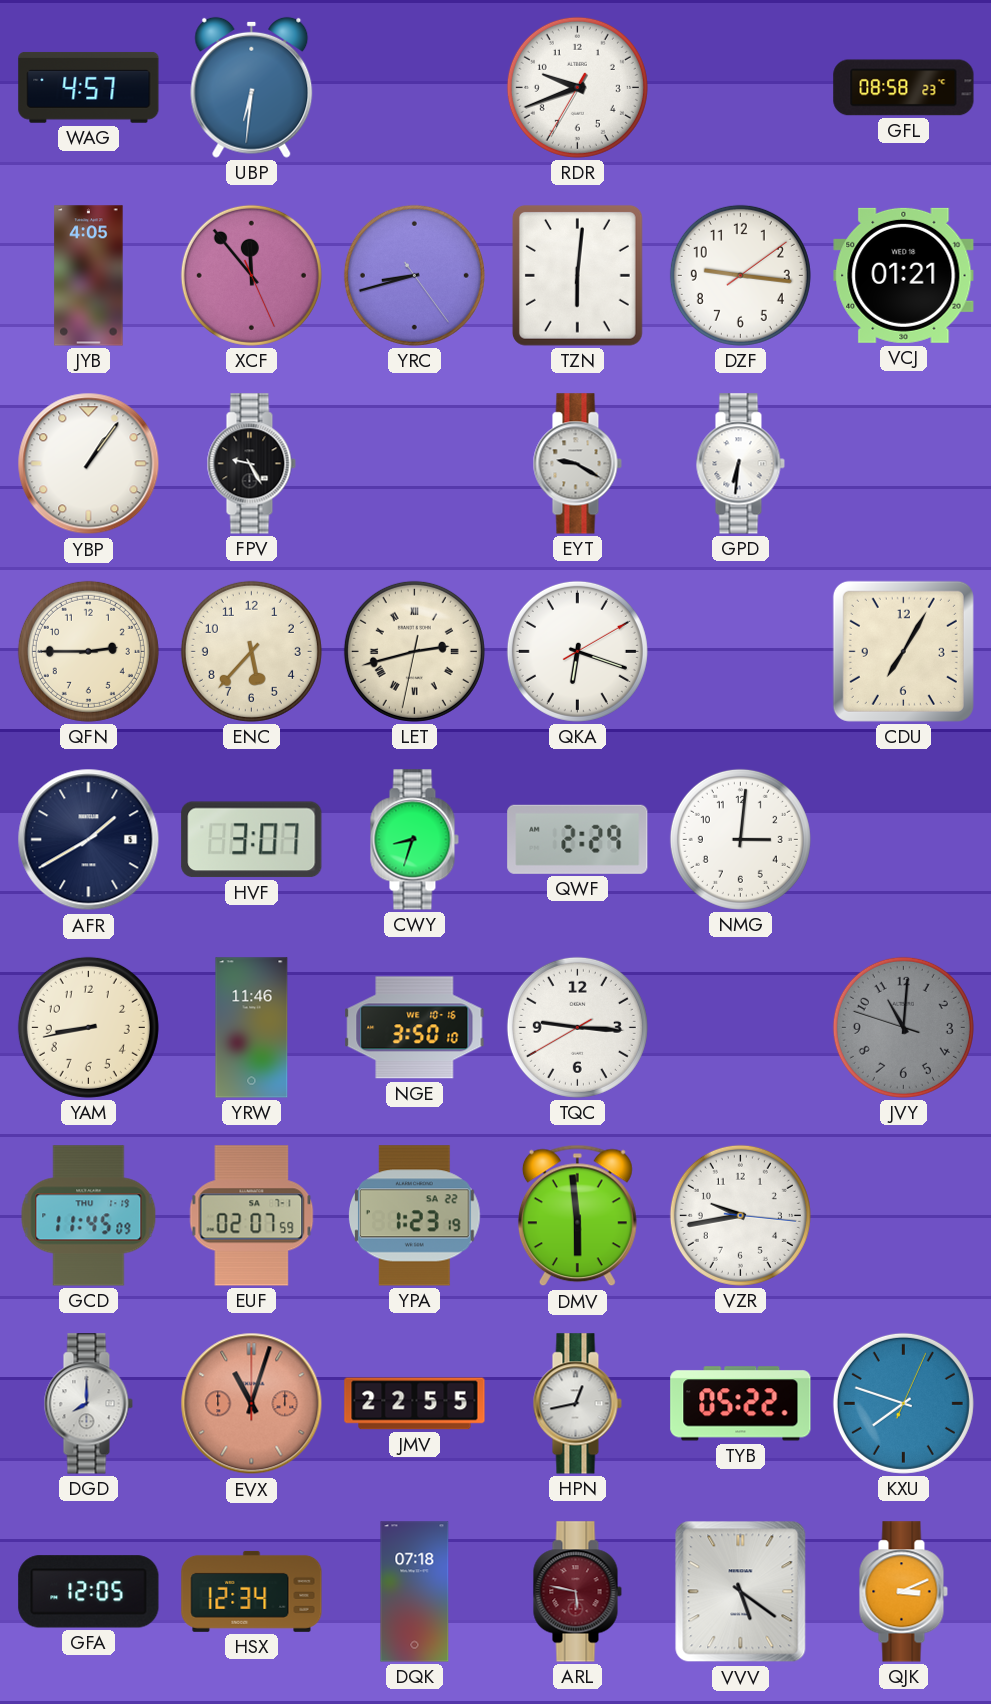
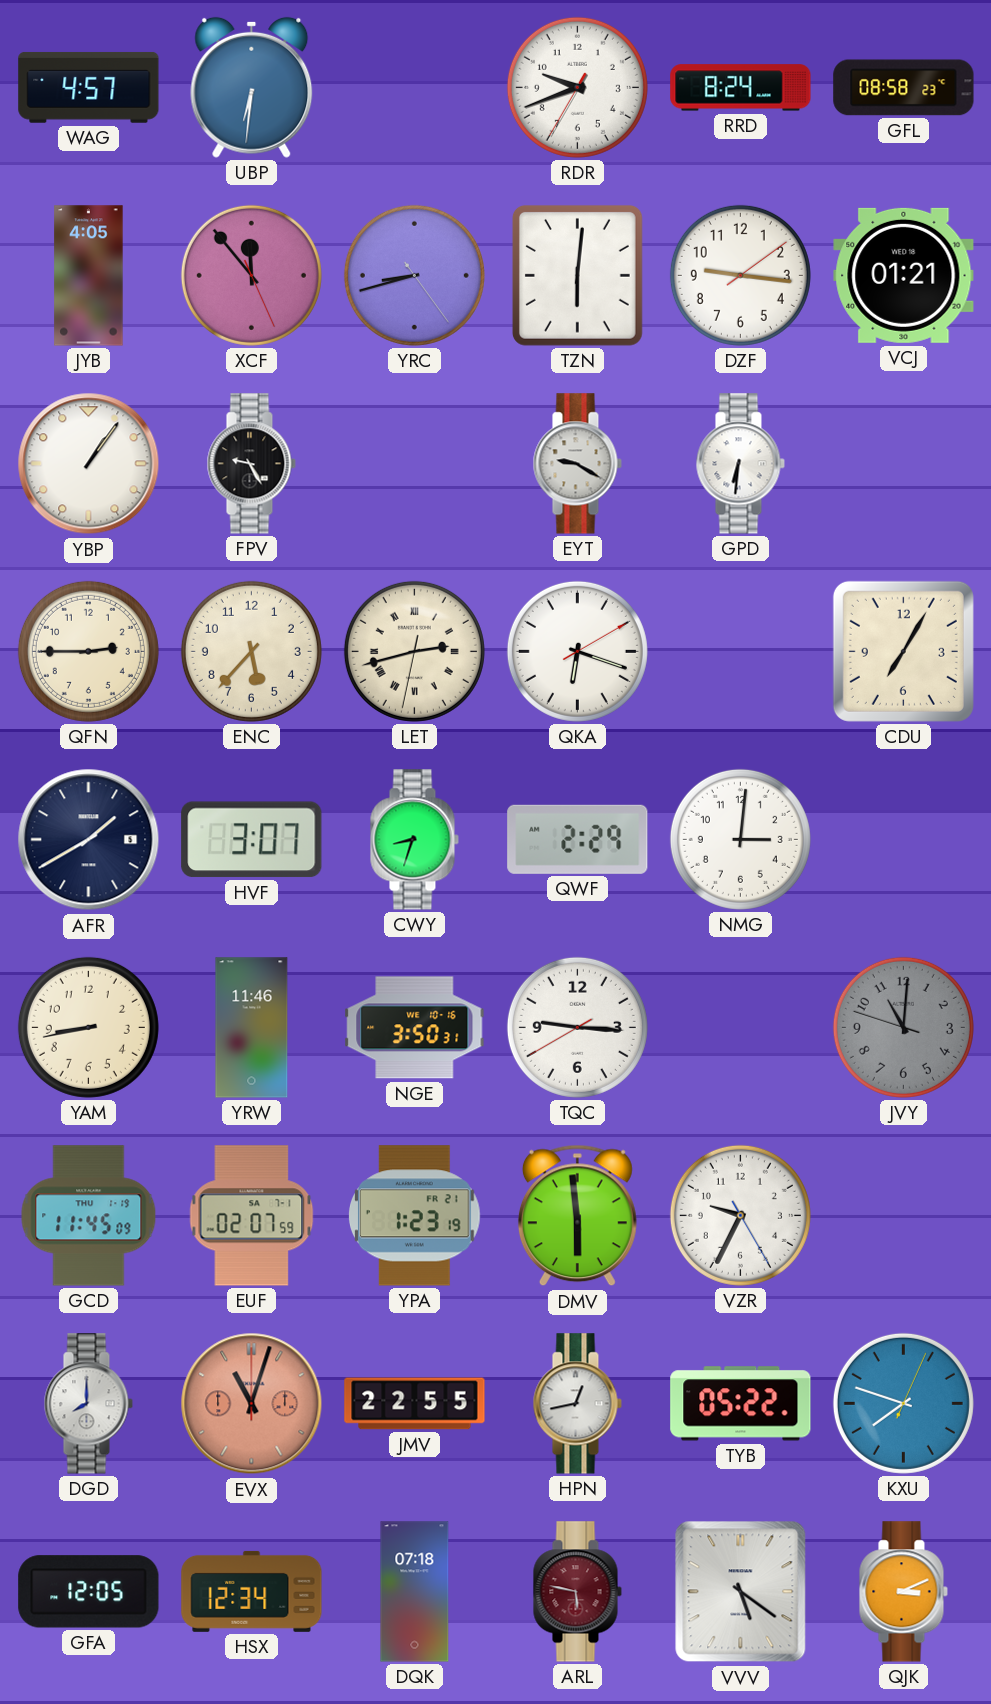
RRD: none -> 8:24 (741, 88)
NGE: 3:50:10 -> 3:50:31 (415, 1028)
YPA date: SA 22 -> FR 21 (415, 1216)
VZR: 9:43 -> 9:34 (740, 1215)
